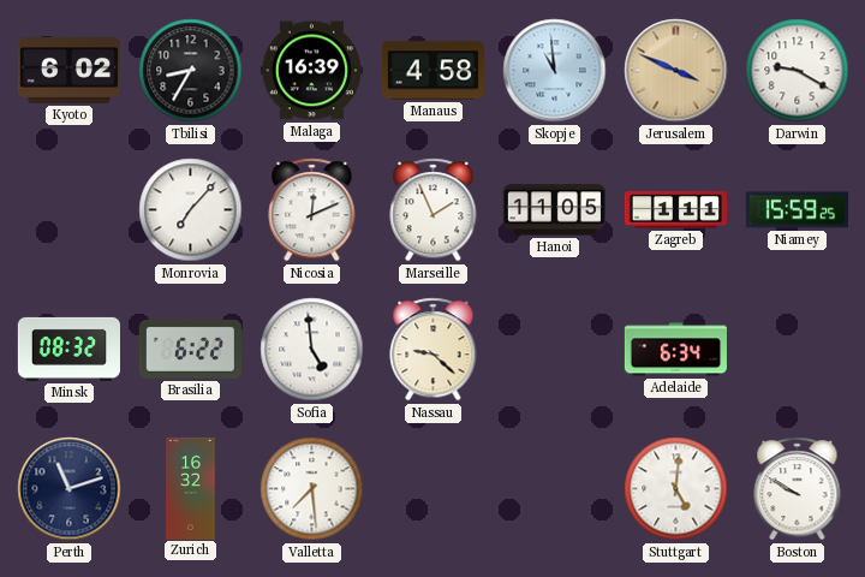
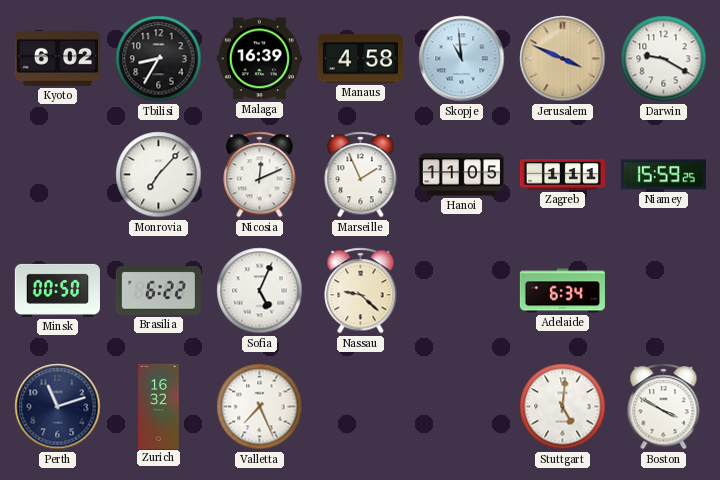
Minsk: 08:32 -> 00:50 (57, 290)
Sofia: 4:59 -> 5:04 (260, 291)
Valletta: 7:29 -> 7:26 (260, 407)
Boston: 9:50 -> 3:50 (664, 407)
